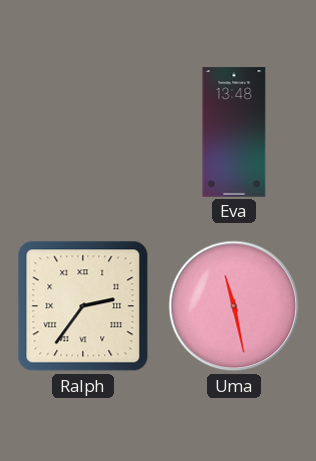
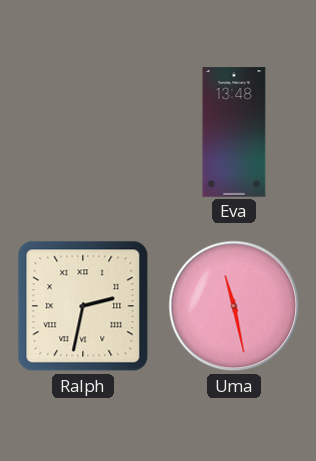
Ralph: 2:36 -> 2:32 (83, 306)
